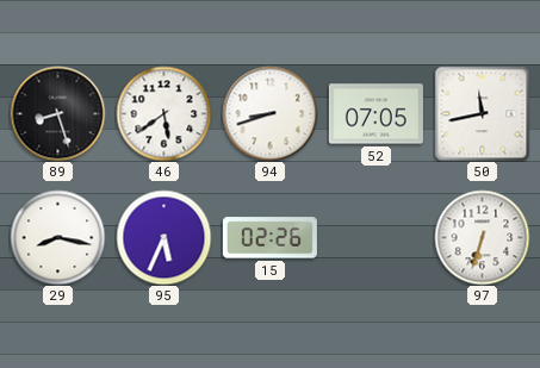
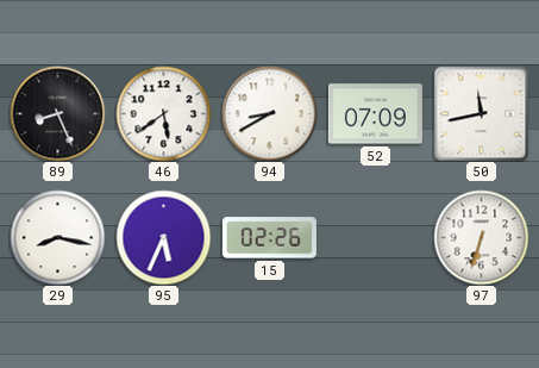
89: 8:27 -> 8:26 (57, 113)
94: 8:42 -> 8:40 (269, 113)
52: 07:05 -> 07:09 (375, 114)
